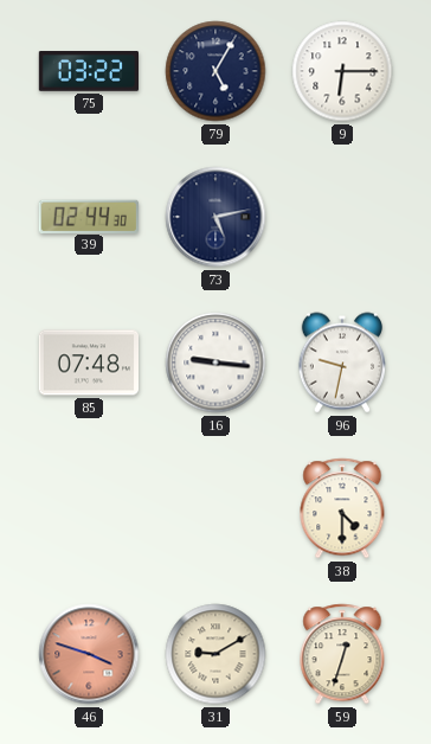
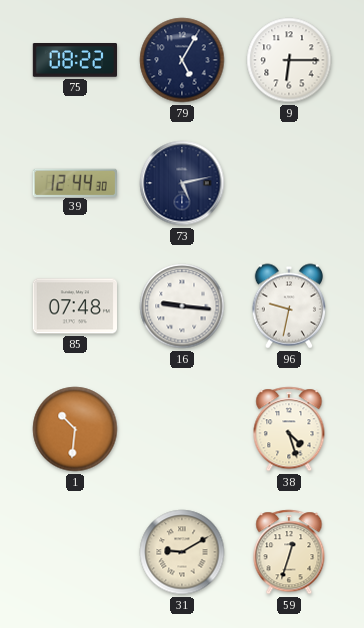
75: 03:22 -> 08:22 (74, 60)
39: 02:44 -> 12:44 (75, 182)
1: none -> 10:31 (75, 429)
38: 4:30 -> 4:27 (289, 429)
46: 3:48 -> none (89, 654)
